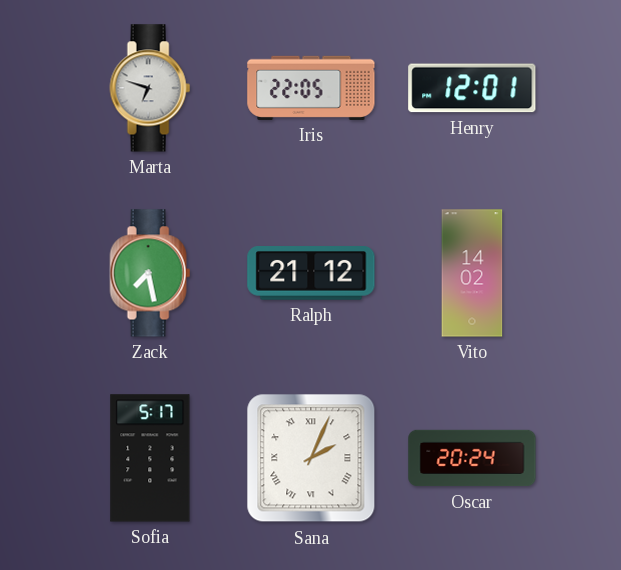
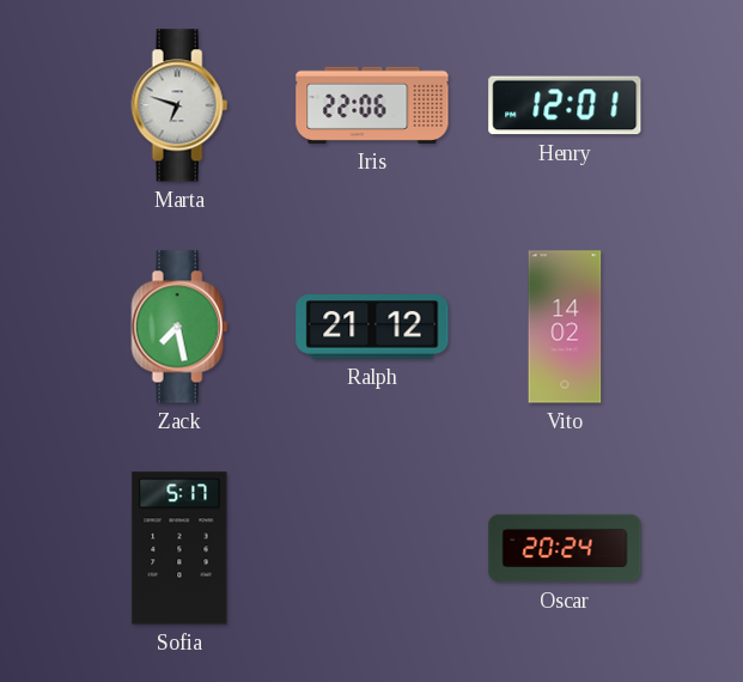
Iris: 22:05 -> 22:06 (372, 105)
Sana: 2:04 -> none (311, 458)
